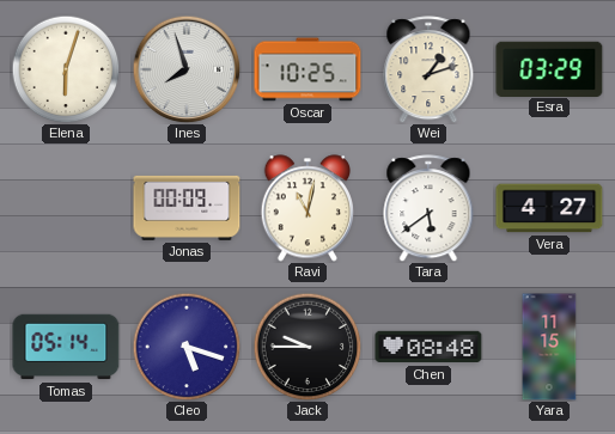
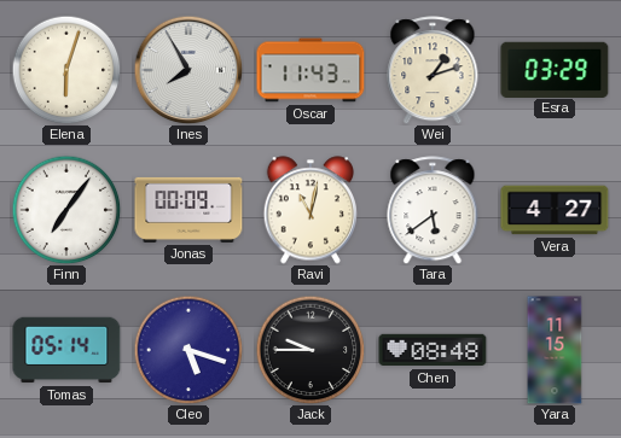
Ines: 7:57 -> 7:55 (188, 70)
Oscar: 10:25 -> 11:43 (310, 70)
Finn: none -> 7:06 (66, 210)
